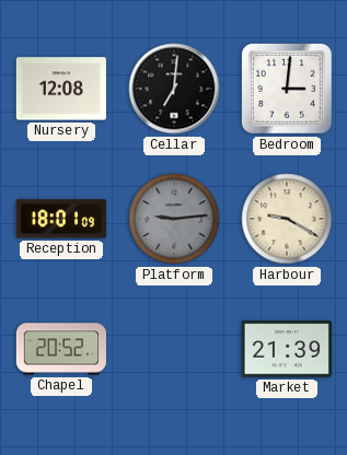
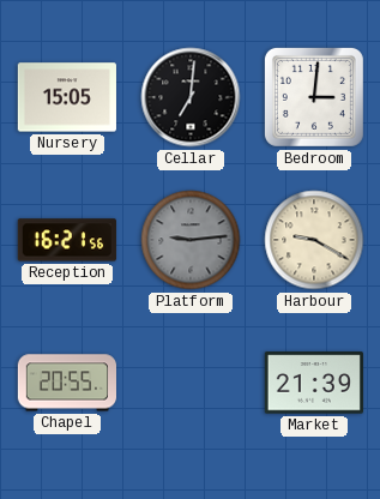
Nursery: 12:08 -> 15:05 (67, 97)
Reception: 18:01 -> 16:21 (67, 240)
Chapel: 20:52 -> 20:55 (66, 383)
